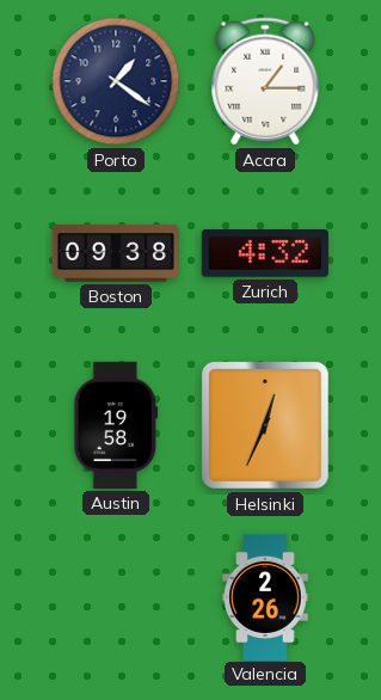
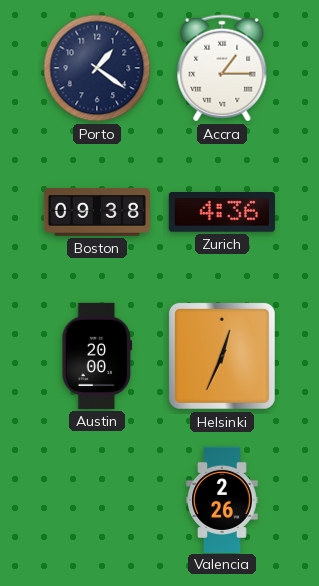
Zurich: 4:32 -> 4:36 (222, 213)
Austin: 19:58 -> 20:00 (97, 356)
